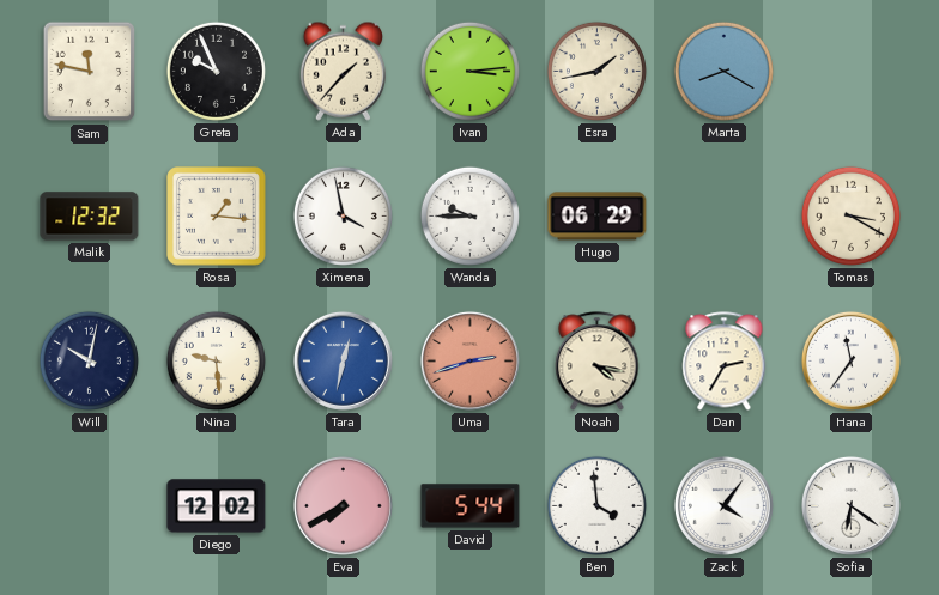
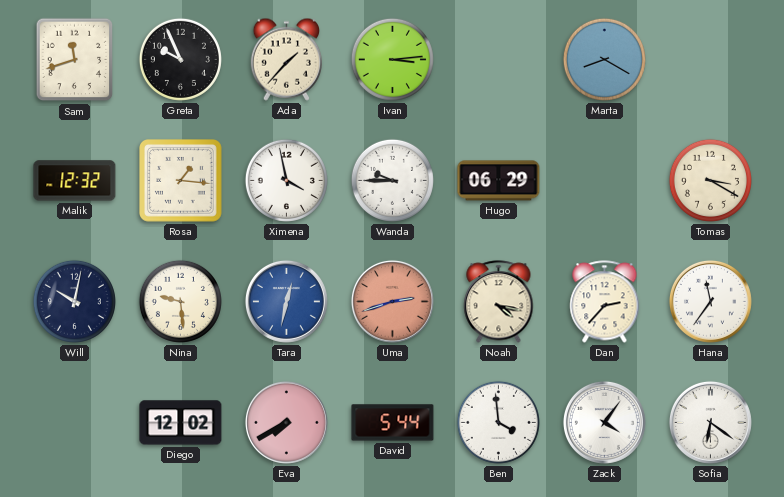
Sam: 11:47 -> 11:42 (75, 60)
Esra: 1:43 -> none (596, 71)
Dan: 2:35 -> 2:37 (605, 302)
